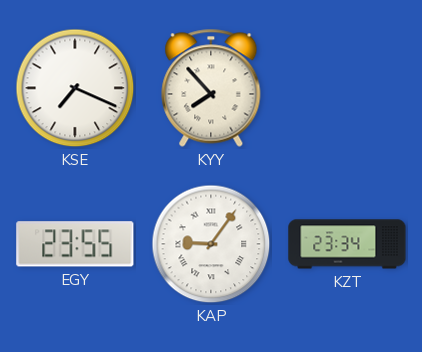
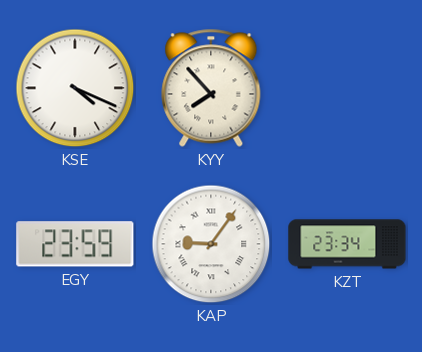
KSE: 7:19 -> 4:19 (75, 88)
EGY: 23:55 -> 23:59 (75, 244)
